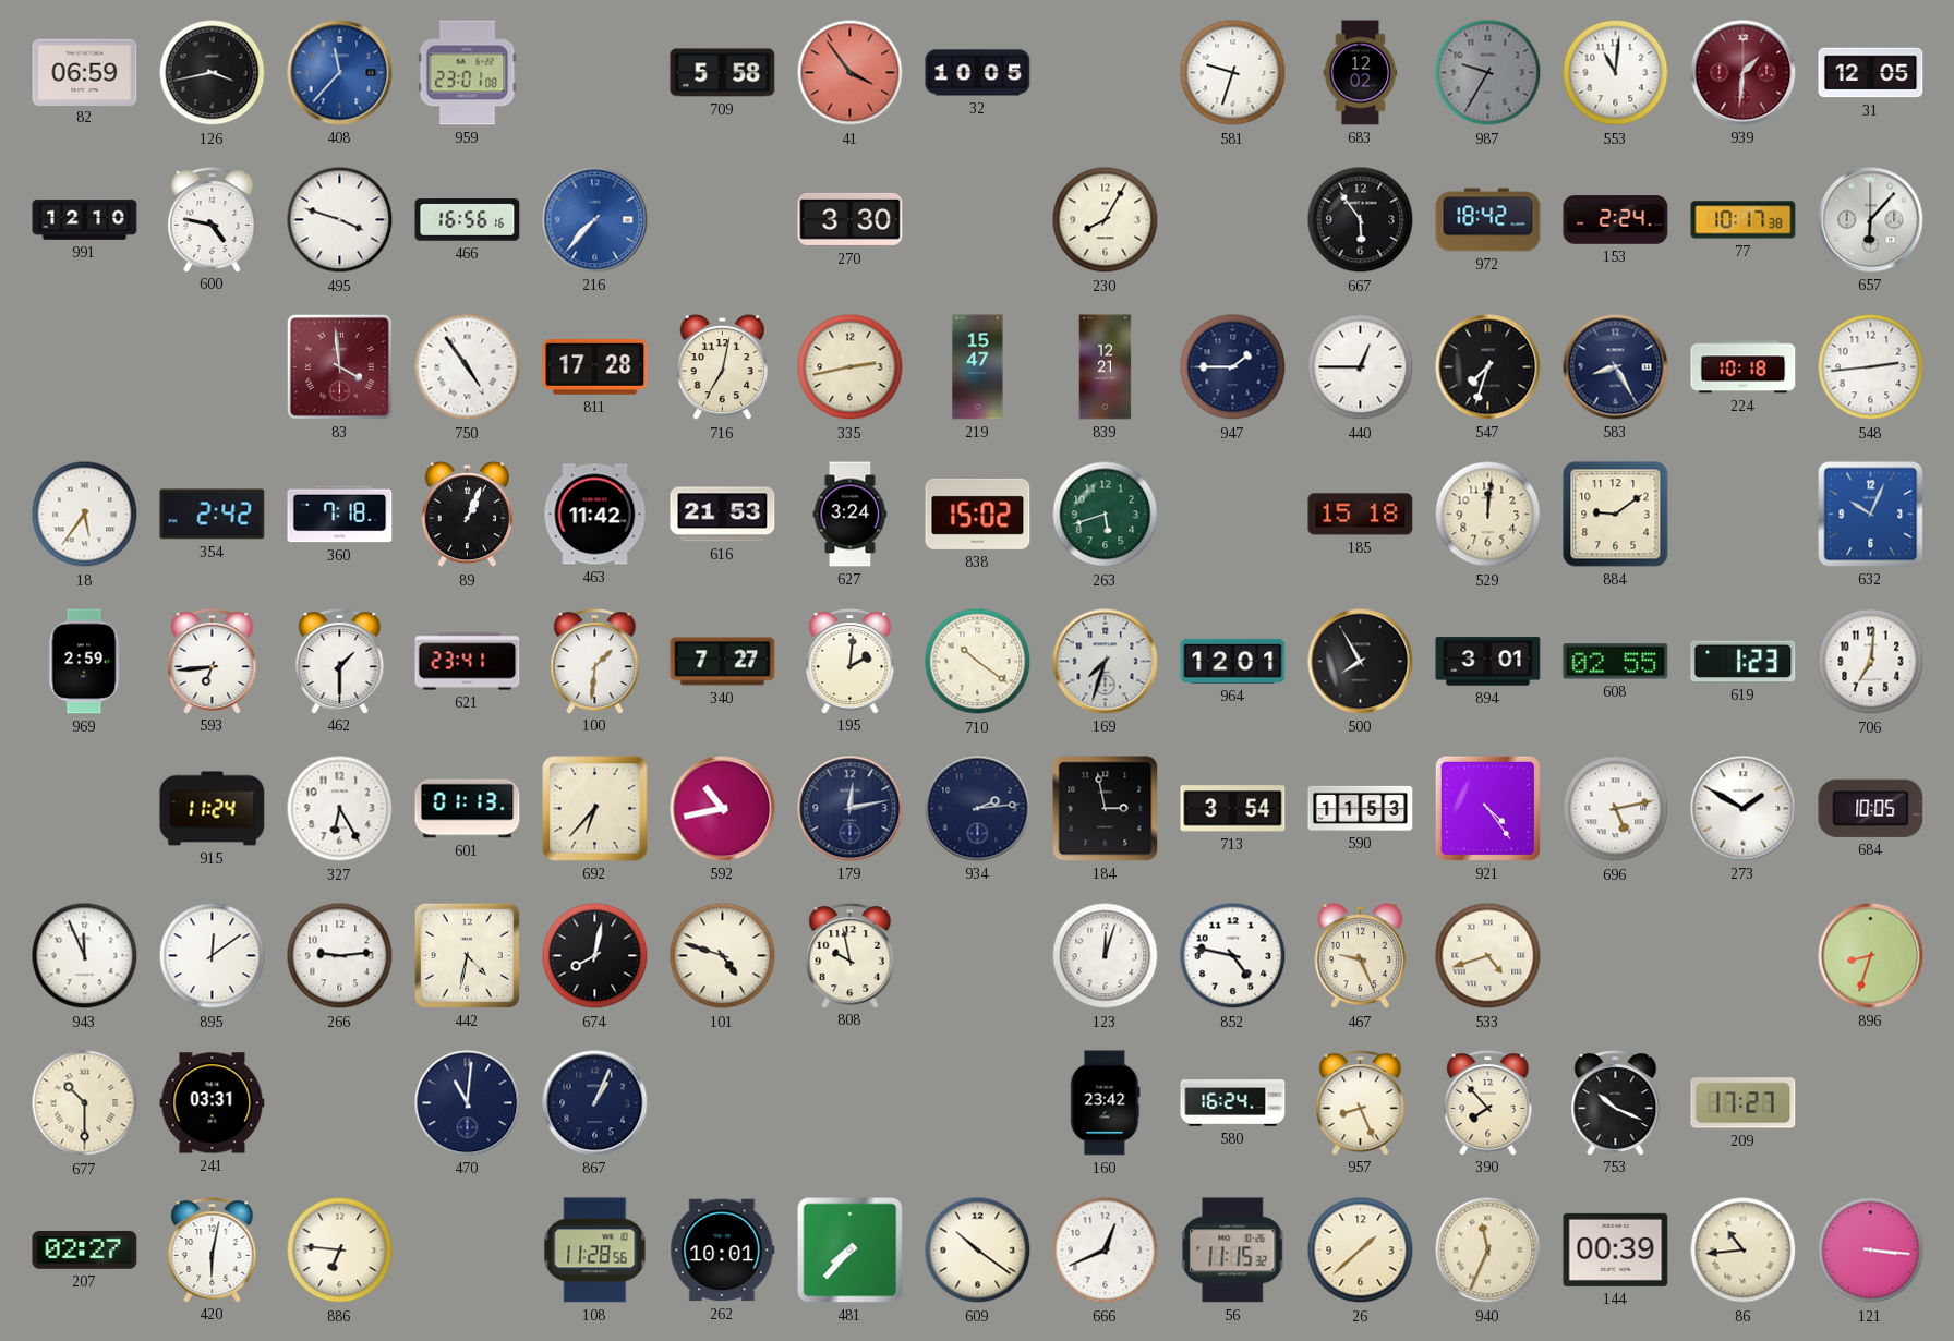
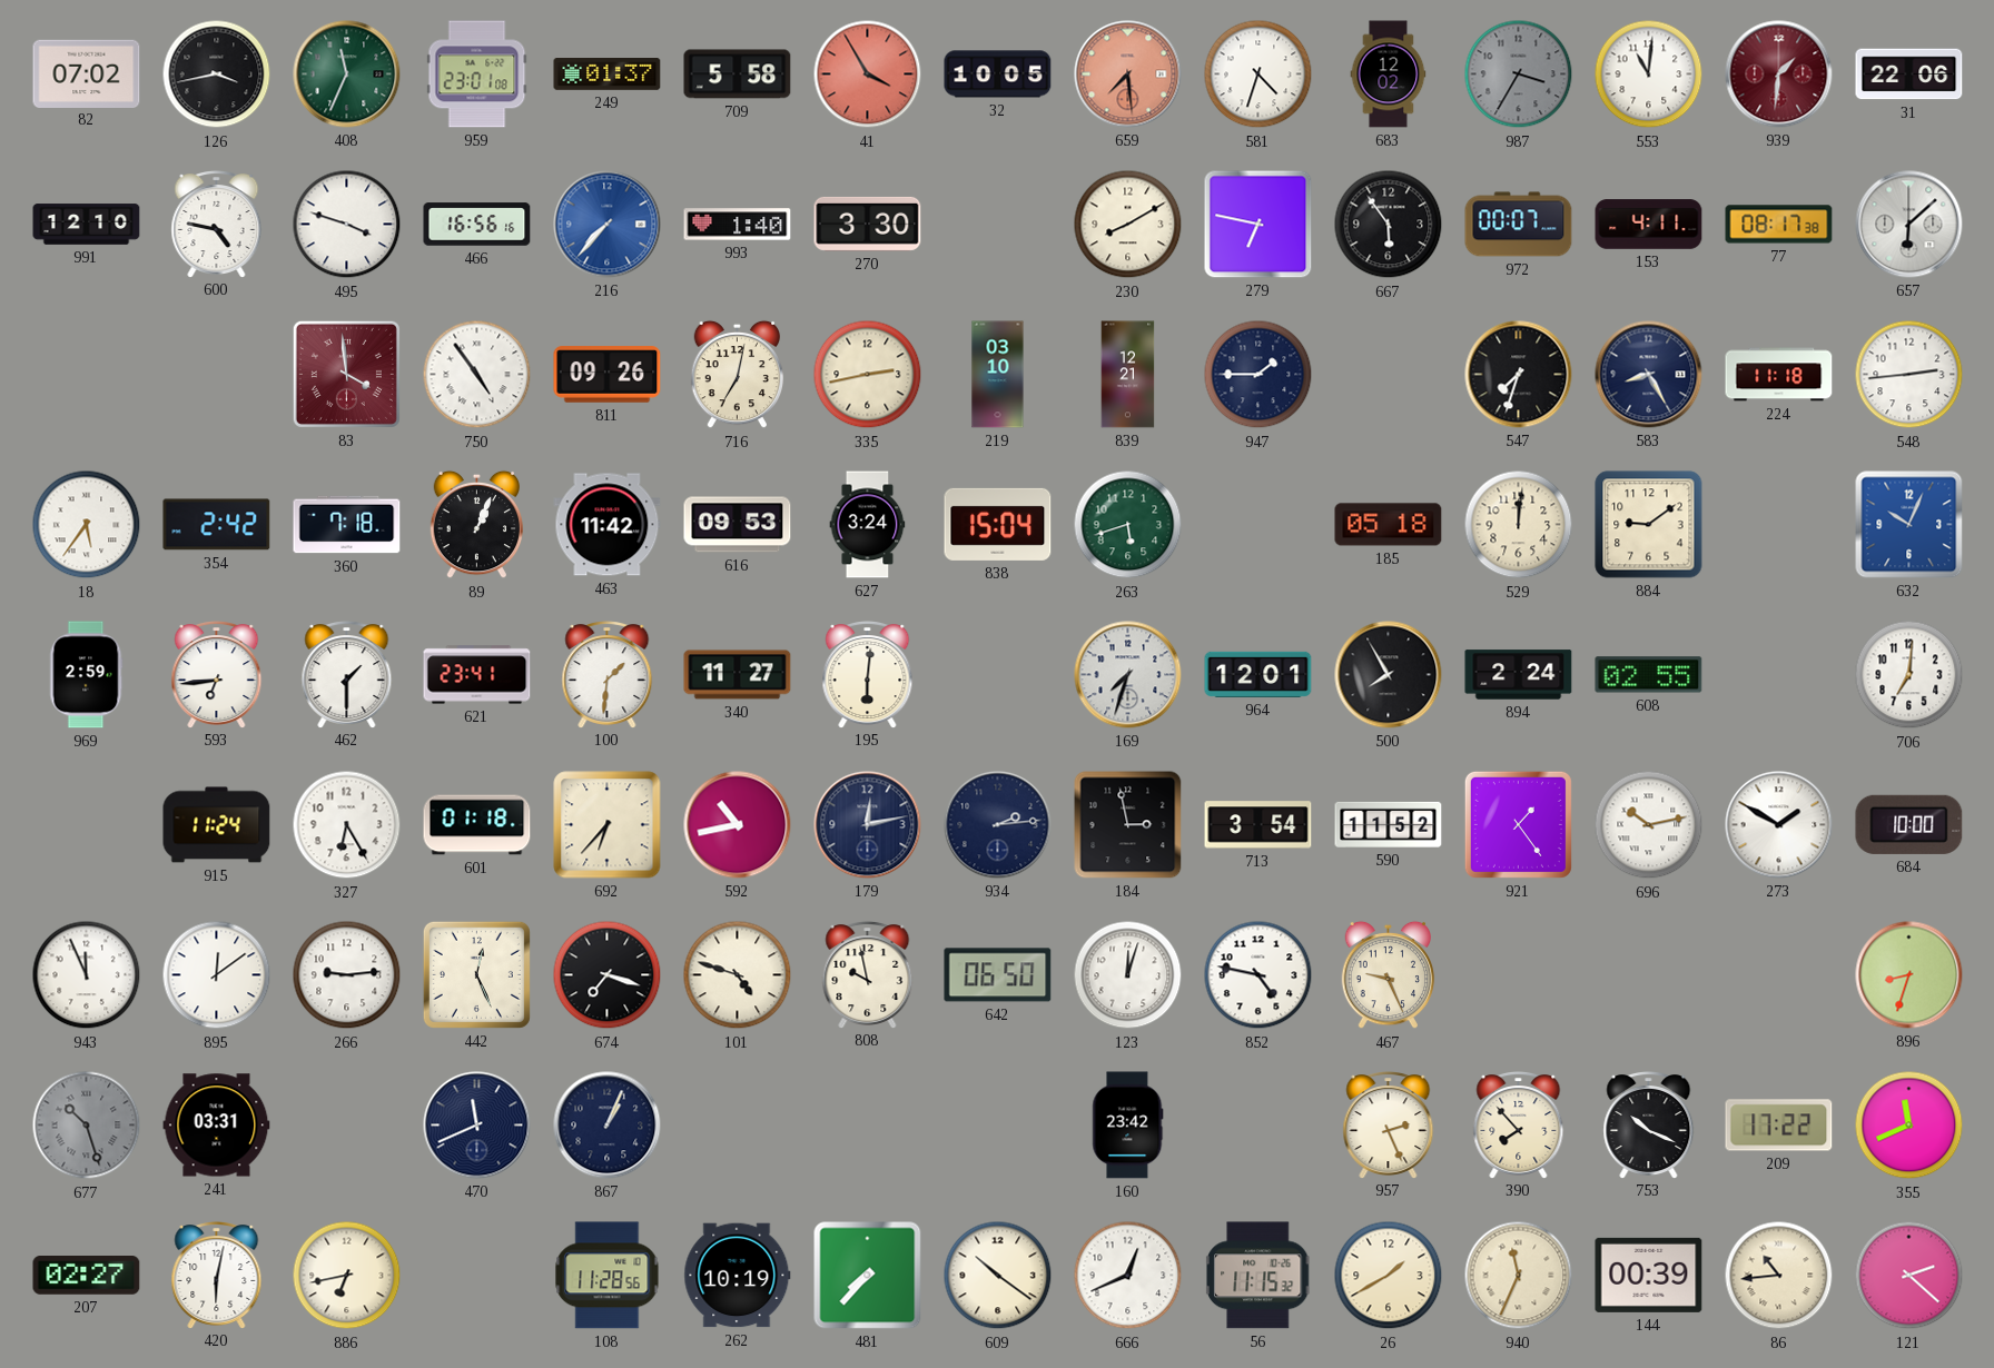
82: 06:59 -> 07:02 (87, 73)
408: 11:37 -> 11:34 (347, 75)
408 dial: blue -> green (347, 75)
249: none -> 01:37 (608, 75)
41: 3:54 -> 3:55 (868, 75)
659: none -> 7:29 (1128, 75)
581: 9:33 -> 4:33 (1258, 75)
987: 9:35 -> 3:35 (1519, 75)
31: 12:05 -> 22:06 (1909, 75)
993: none -> 1:40 (738, 225)
230: 8:05 -> 8:10 (1128, 225)
279: none -> 6:47 (1258, 225)
972: 18:42 -> 00:07 (1519, 225)
153: 2:24 -> 4:11 (1649, 225)
77: 10:17 -> 08:17 (1779, 225)
657: 6:07 -> 6:08 (1909, 225)
811: 17:28 -> 09:26 (608, 375)
219: 15:47 -> 03:10 (998, 375)
440: 12:45 -> none (1361, 367)
224: 10:18 -> 11:18 (1779, 375)
616: 21:53 -> 09:53 (738, 525)
838: 15:02 -> 15:04 (998, 524)
185: 15:18 -> 05:18 (1389, 525)
340: 7:27 -> 11:27 (738, 675)
195: 2:01 -> 6:01 (868, 675)
710: 10:21 -> none (978, 662)
894: 3:01 -> 2:24 (1519, 675)
619: 1:23 -> none (1744, 662)
601: 01:13 -> 01:18 (477, 825)
590: 11:53 -> 11:52 (1389, 824)
921: 4:24 -> 1:24 (1518, 824)
696: 5:13 -> 10:13 (1649, 825)
684: 10:05 -> 10:00 (1909, 824)
442: 4:32 -> 12:26 (476, 974)
674: 8:02 -> 7:18 (608, 975)
642: none -> 06:50 (998, 975)
533: 4:42 -> none (1488, 956)
677: 10:30 -> 10:27 (87, 1126)
677 dial: cream -> grey (87, 1126)
470: 11:01 -> 11:41 (477, 1126)
580: 16:24 -> none (1233, 1103)
957: 8:26 -> 2:26 (1389, 1126)
209: 17:27 -> 17:22 (1779, 1126)
355: none -> 11:41 (1909, 1126)
886: 6:46 -> 6:43 (347, 1276)
262: 10:01 -> 10:19 (738, 1276)
26: 1:38 -> 1:40 (1389, 1276)
121: 3:16 -> 2:22 (1909, 1276)
